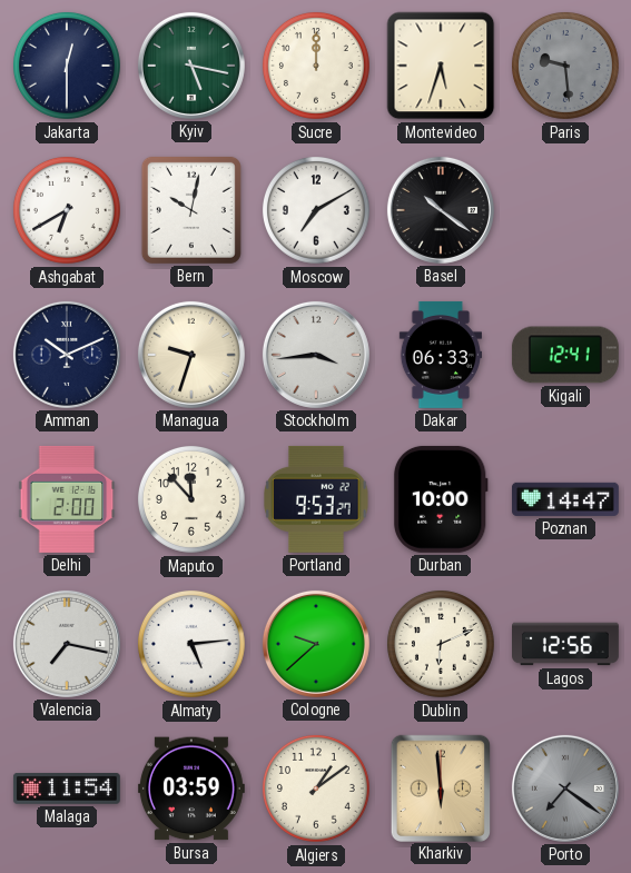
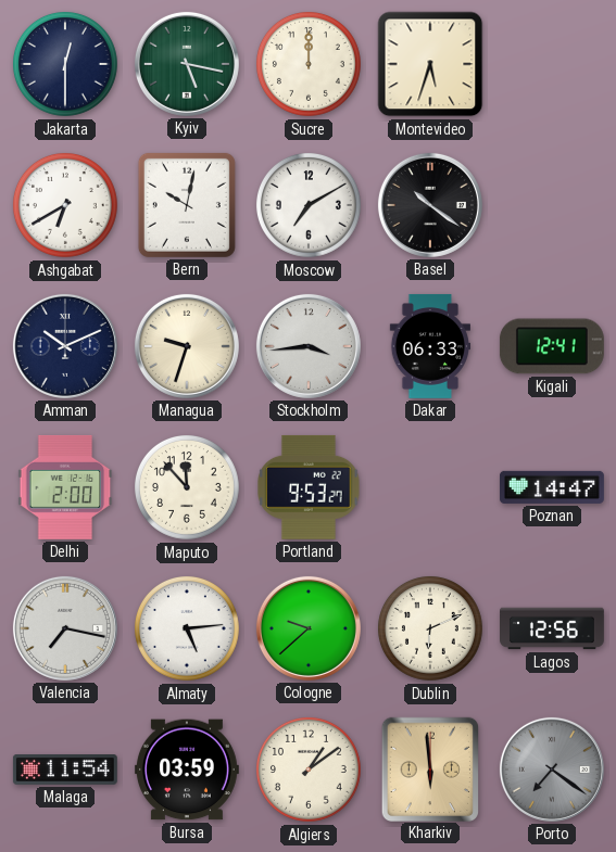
Paris: 9:29 -> none (565, 66)
Durban: 10:00 -> none (441, 499)
